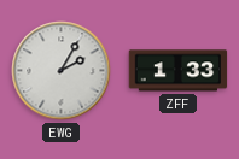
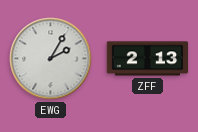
ZFF: 1:33 -> 2:13 (148, 59)
